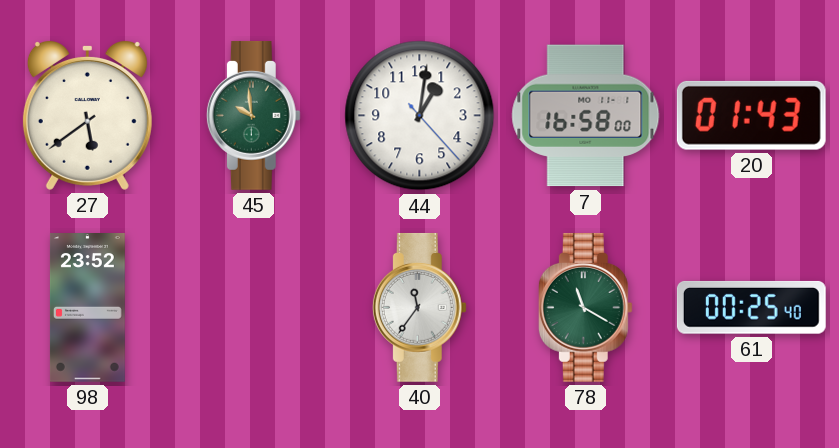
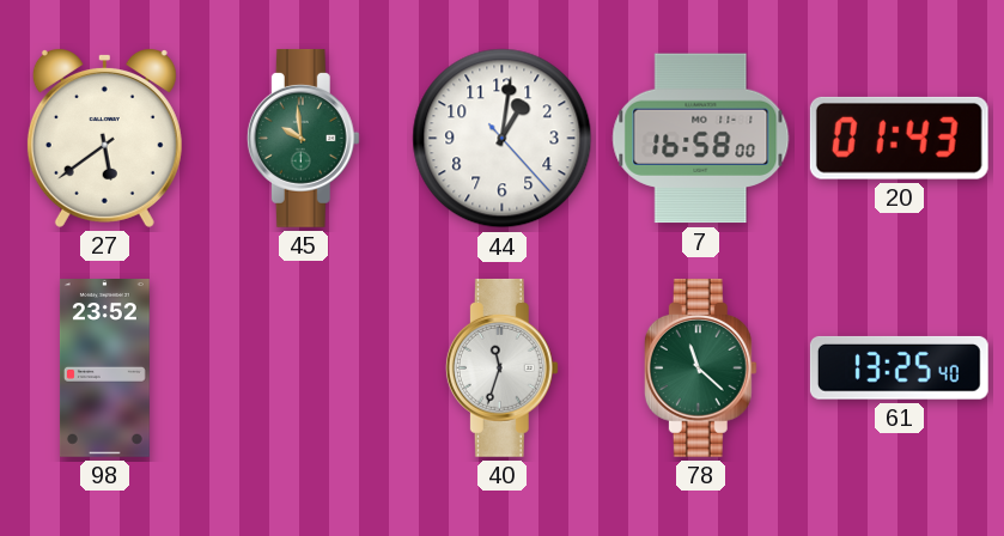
40: 11:36 -> 11:33 (501, 367)
78: 11:20 -> 11:22 (700, 367)
61: 00:25 -> 13:25 (899, 367)
